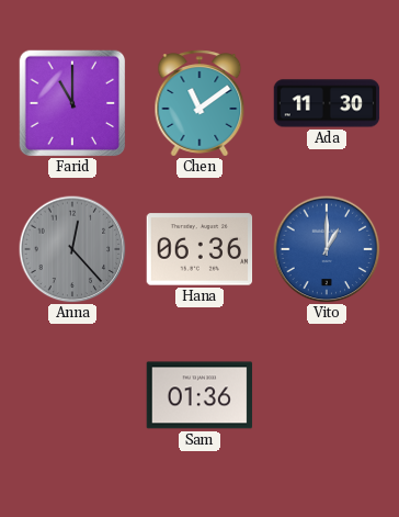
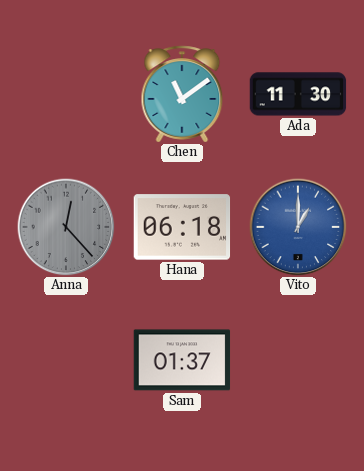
Farid: 11:00 -> none (72, 103)
Hana: 06:36 -> 06:18 (182, 227)
Sam: 01:36 -> 01:37 (182, 360)
